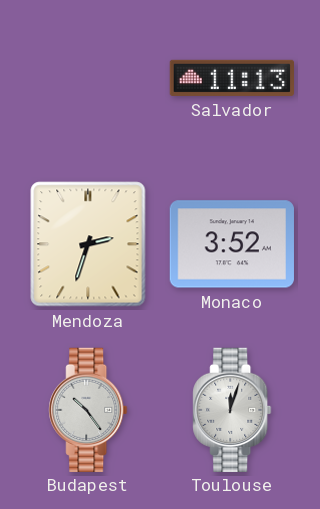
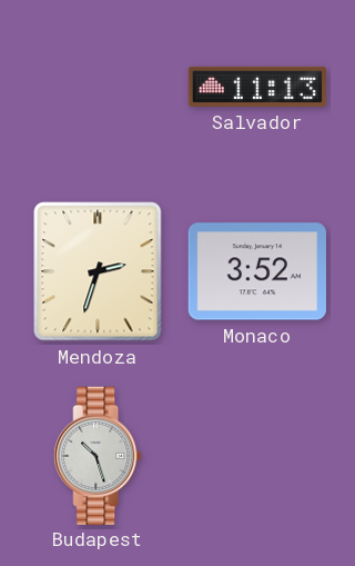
Budapest: 10:24 -> 10:27 (98, 455)
Toulouse: 12:03 -> none (232, 409)
